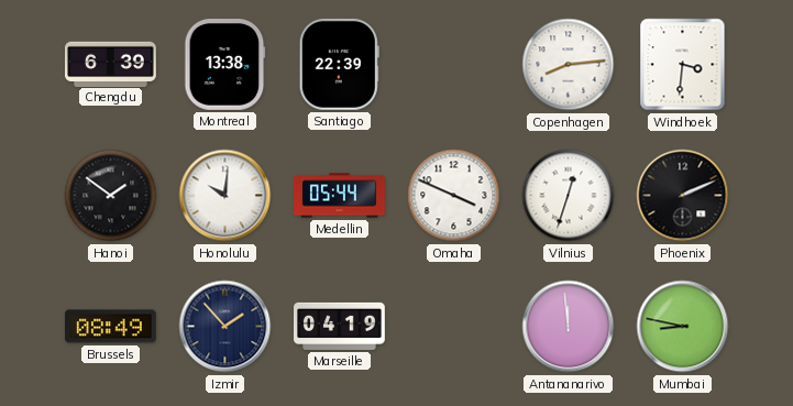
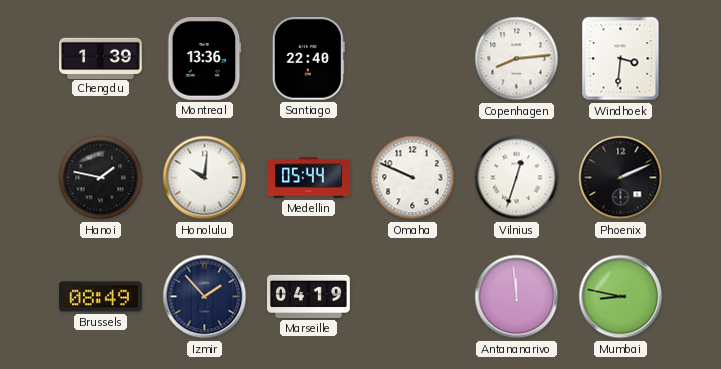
Chengdu: 6:39 -> 1:39 (101, 58)
Montreal: 13:38 -> 13:36 (205, 59)
Santiago: 22:39 -> 22:40 (308, 58)
Hanoi: 1:51 -> 1:47 (101, 178)
Omaha: 3:49 -> 9:49 (413, 178)
